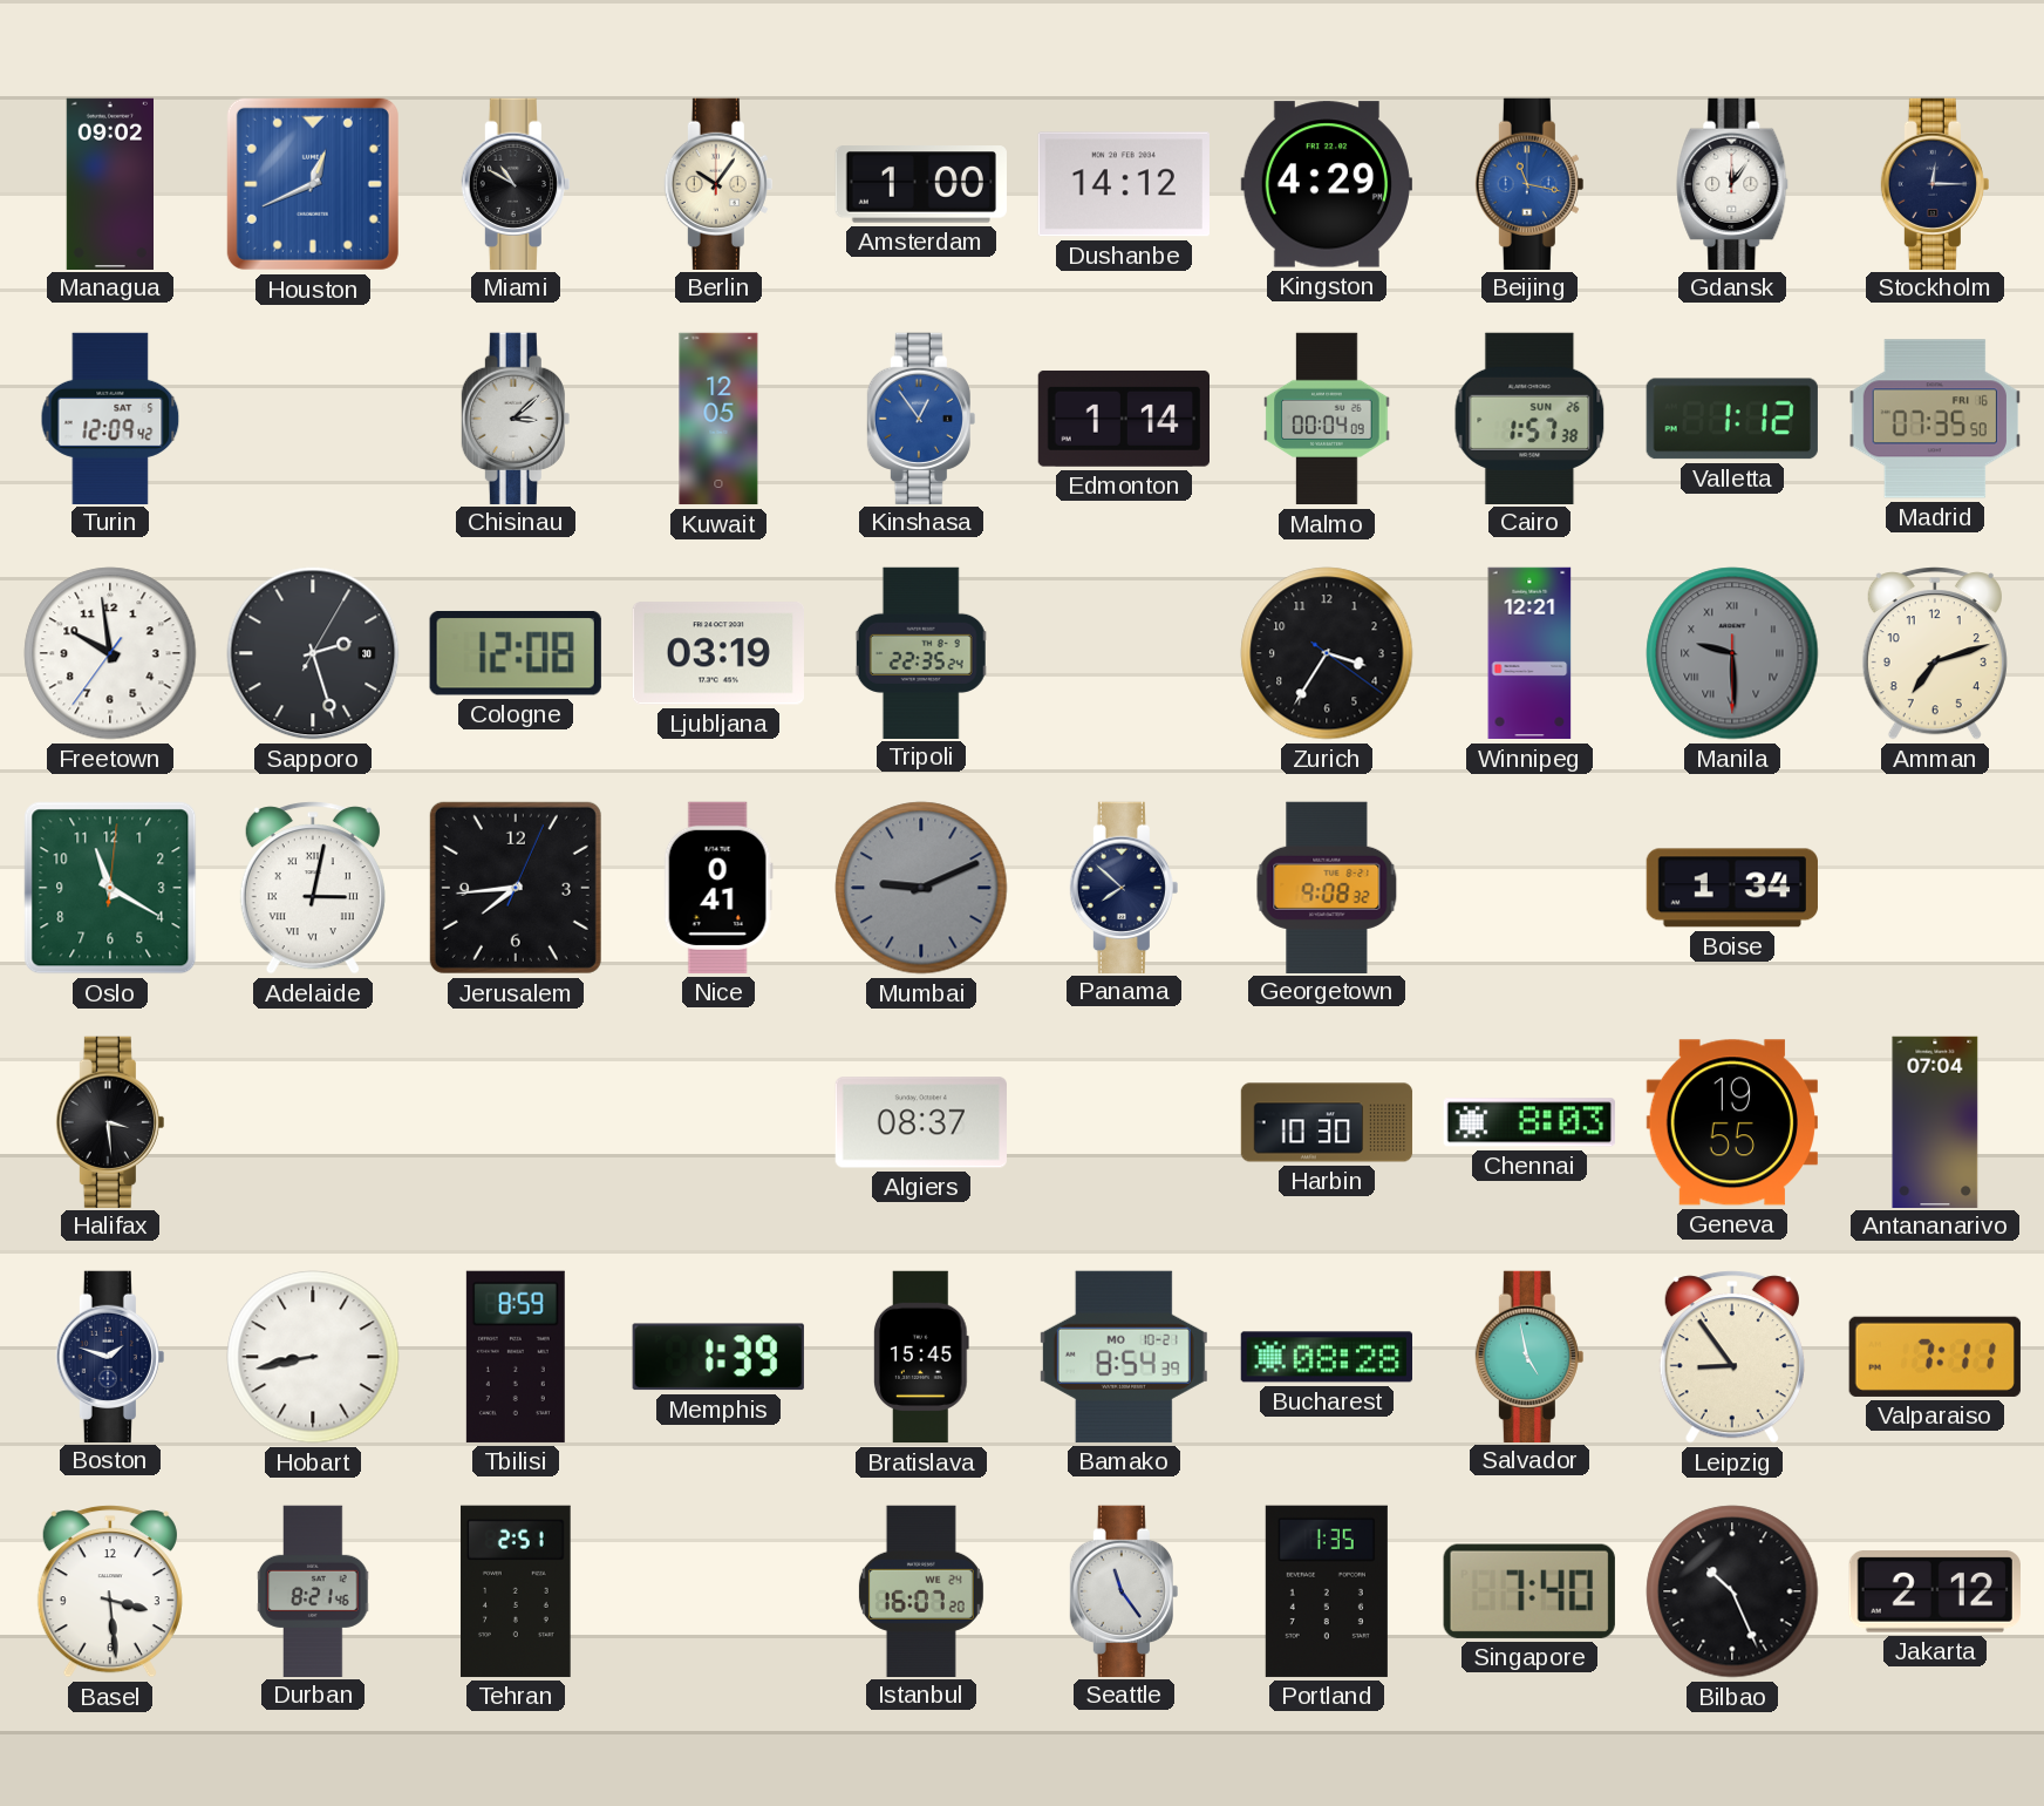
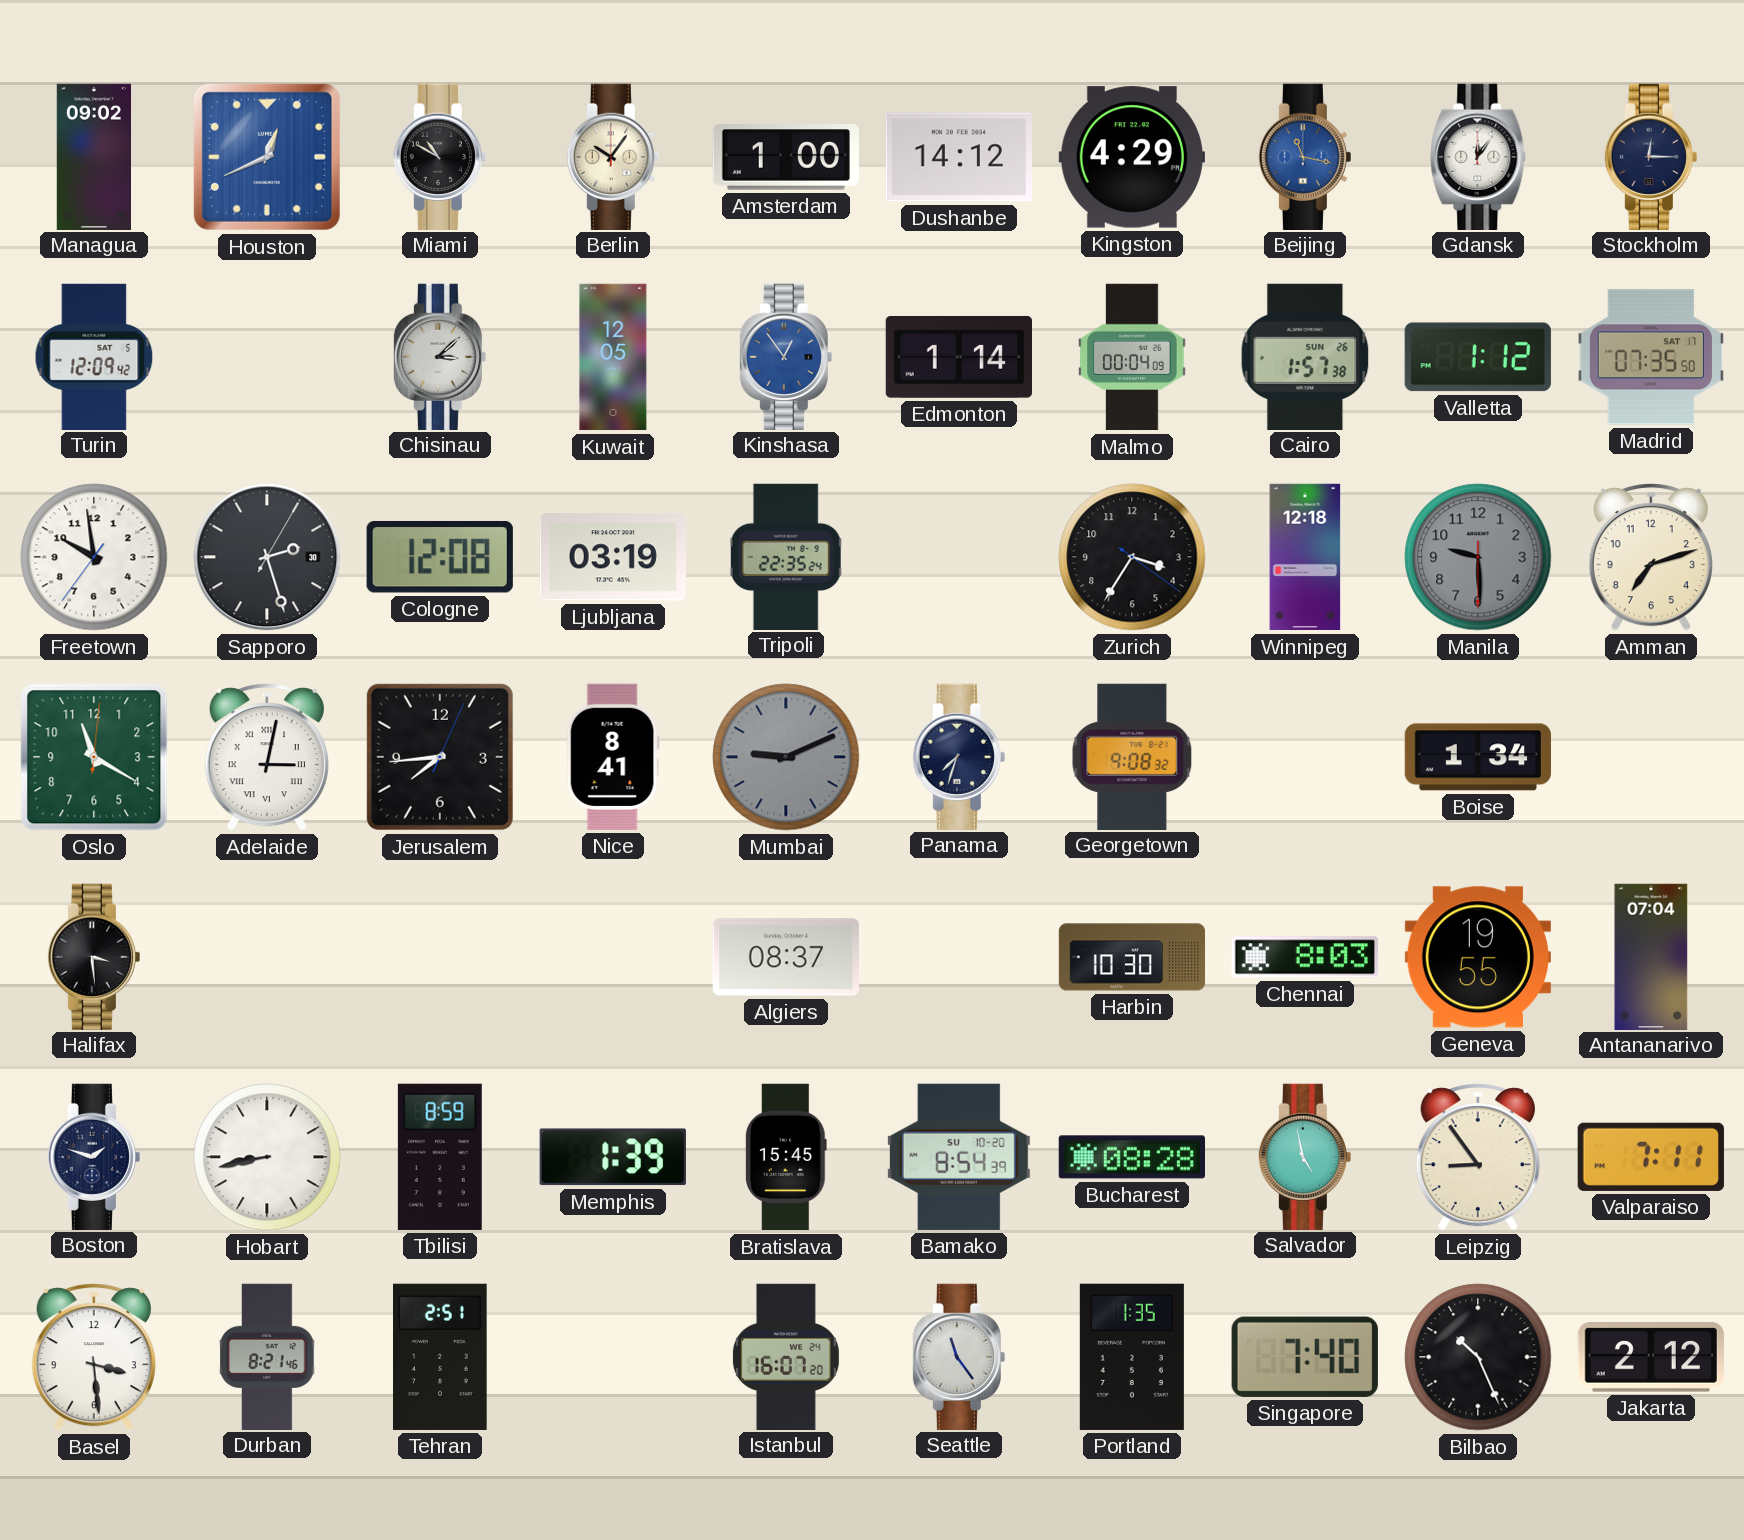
Madrid date: FRI 16 -> SAT 17 (1651, 357)
Winnipeg: 12:21 -> 12:18 (1305, 557)
Manila numerals: Roman -> Arabic (1478, 557)
Nice: 0:41 -> 8:41 (613, 757)
Panama: 7:52 -> 7:33 (959, 756)
Bamako date: MO 10-21 -> SU 10-20 (959, 1157)
